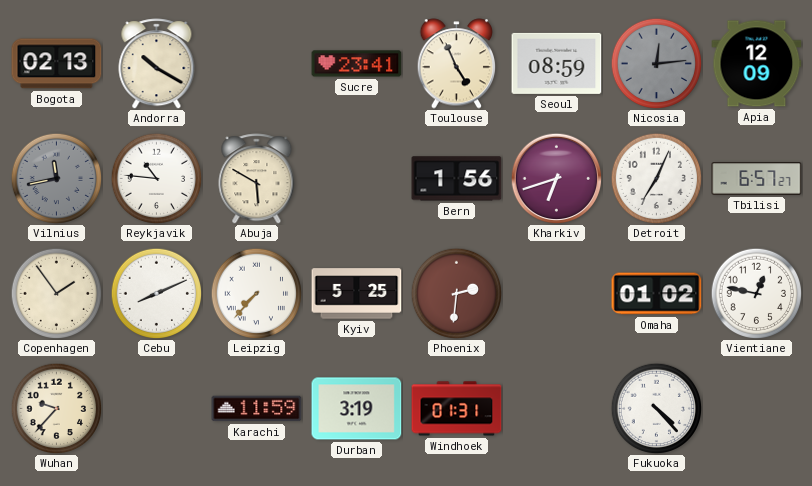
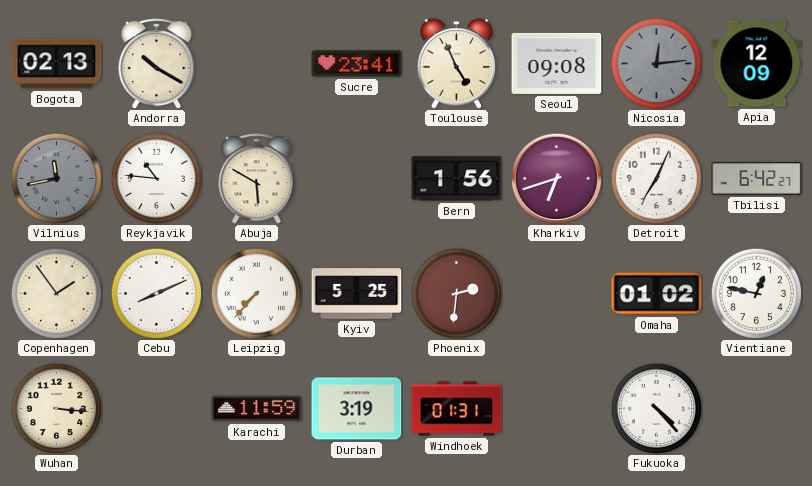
Seoul: 08:59 -> 09:08 (557, 63)
Tbilisi: 6:57 -> 6:42 (757, 179)
Wuhan: 9:37 -> 3:16 (56, 408)
